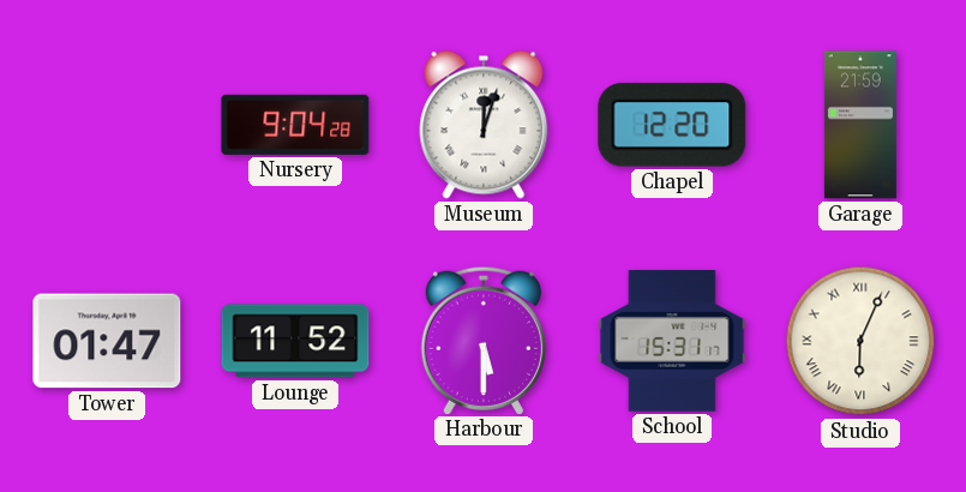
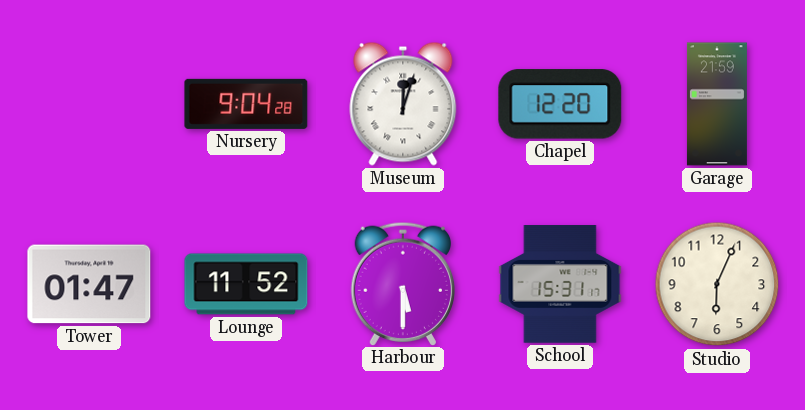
Studio numerals: Roman -> Arabic (717, 284)
